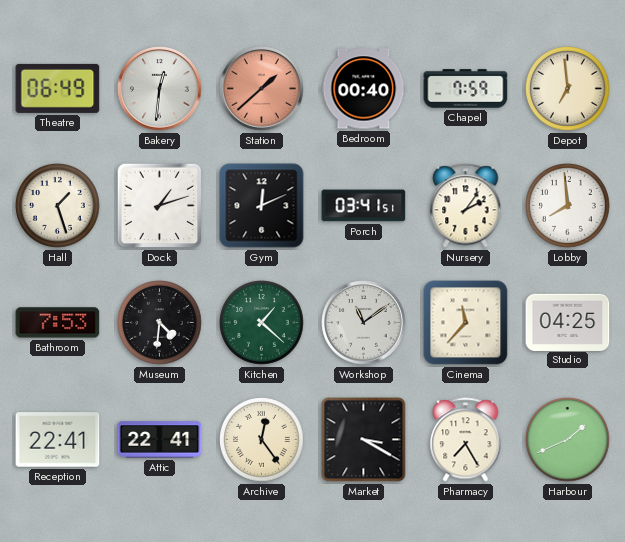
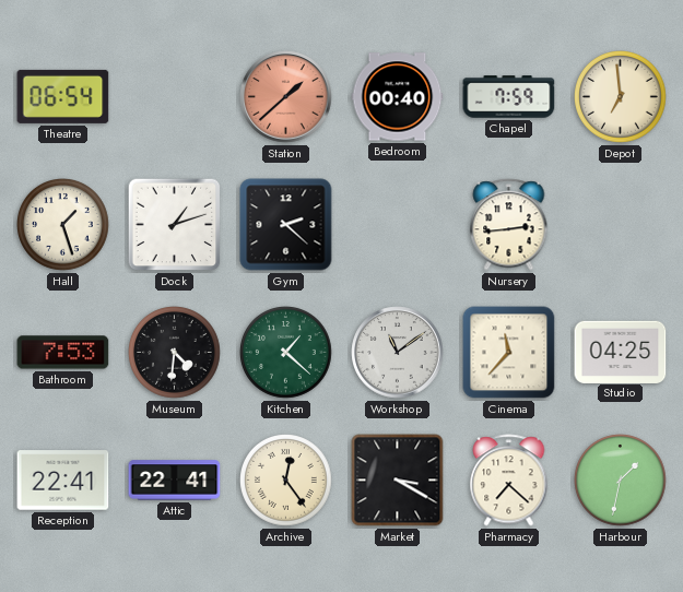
Theatre: 06:49 -> 06:54 (63, 96)
Bakery: 12:31 -> none (160, 89)
Gym: 12:11 -> 2:22 (286, 225)
Porch: 03:41 -> none (364, 206)
Nursery: 2:06 -> 2:44 (509, 225)
Lobby: 7:59 -> none (568, 206)
Pharmacy: 7:25 -> 7:22 (509, 481)
Harbour: 1:41 -> 1:32 (621, 481)
